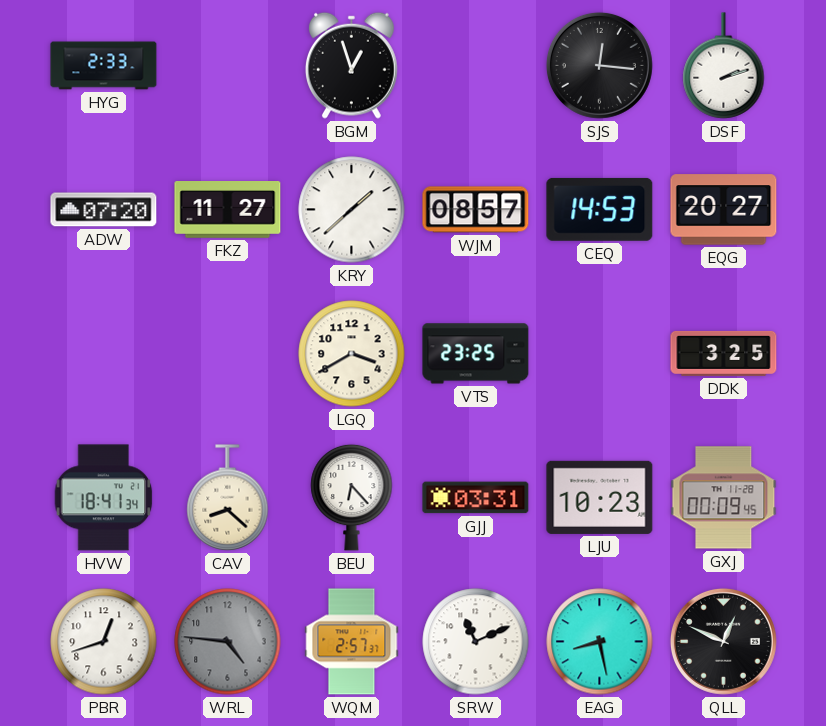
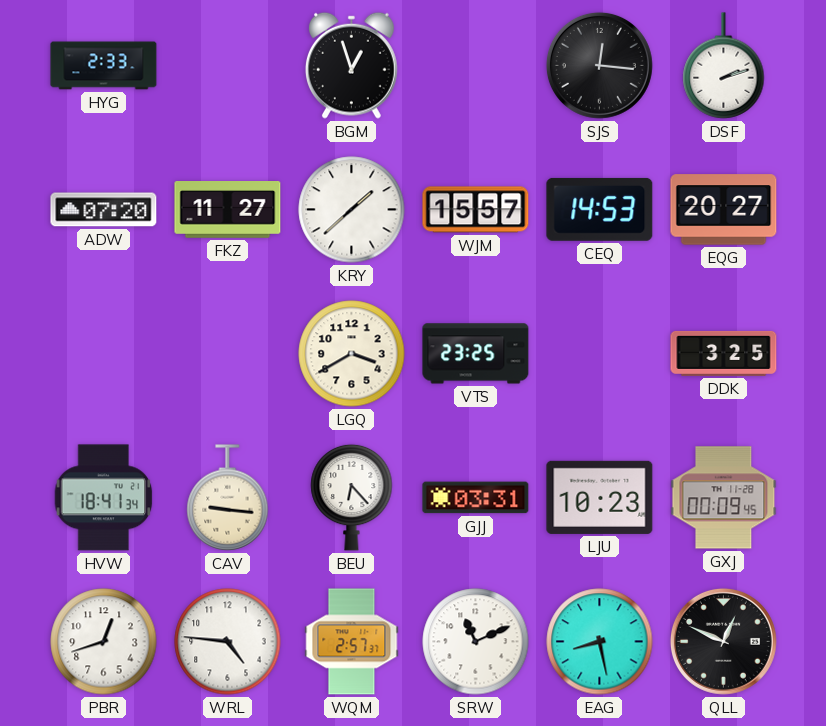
WJM: 08:57 -> 15:57 (476, 210)
CAV: 8:22 -> 9:16 (228, 498)
WRL dial: grey -> white (228, 642)
